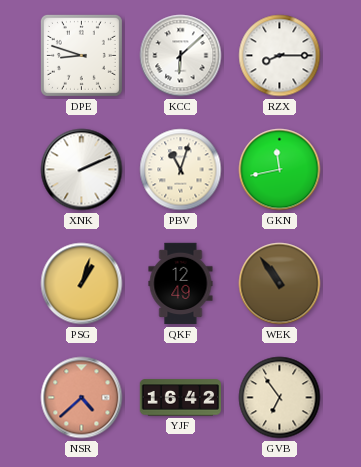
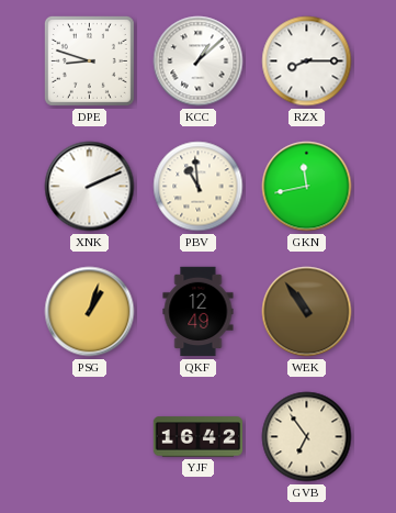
KCC: 6:08 -> 1:08 (199, 62)
PBV: 11:03 -> 10:59 (199, 187)
NSR: 4:38 -> none (82, 398)
